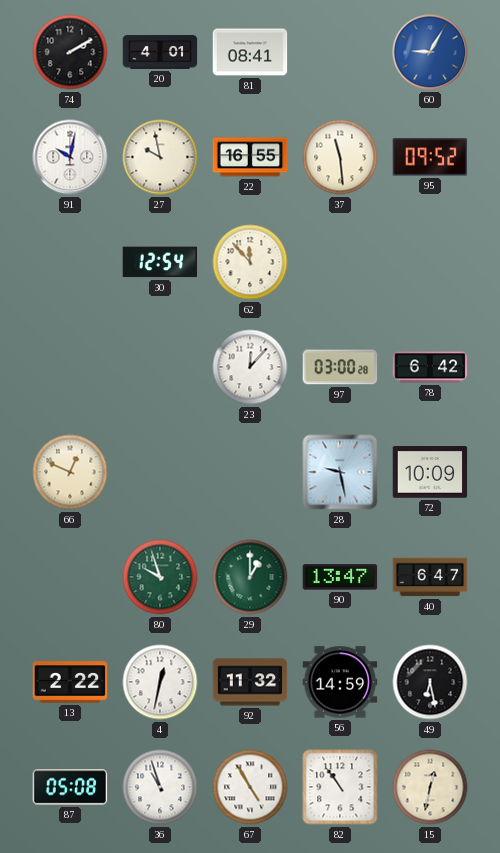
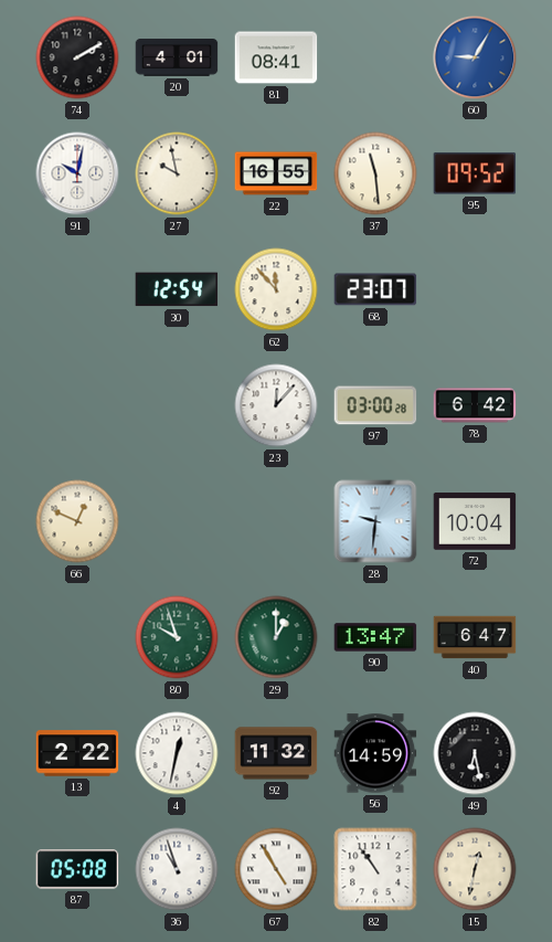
68: none -> 23:07 (375, 289)
28: 9:28 -> 9:31 (375, 521)
72: 10:09 -> 10:04 (475, 521)
